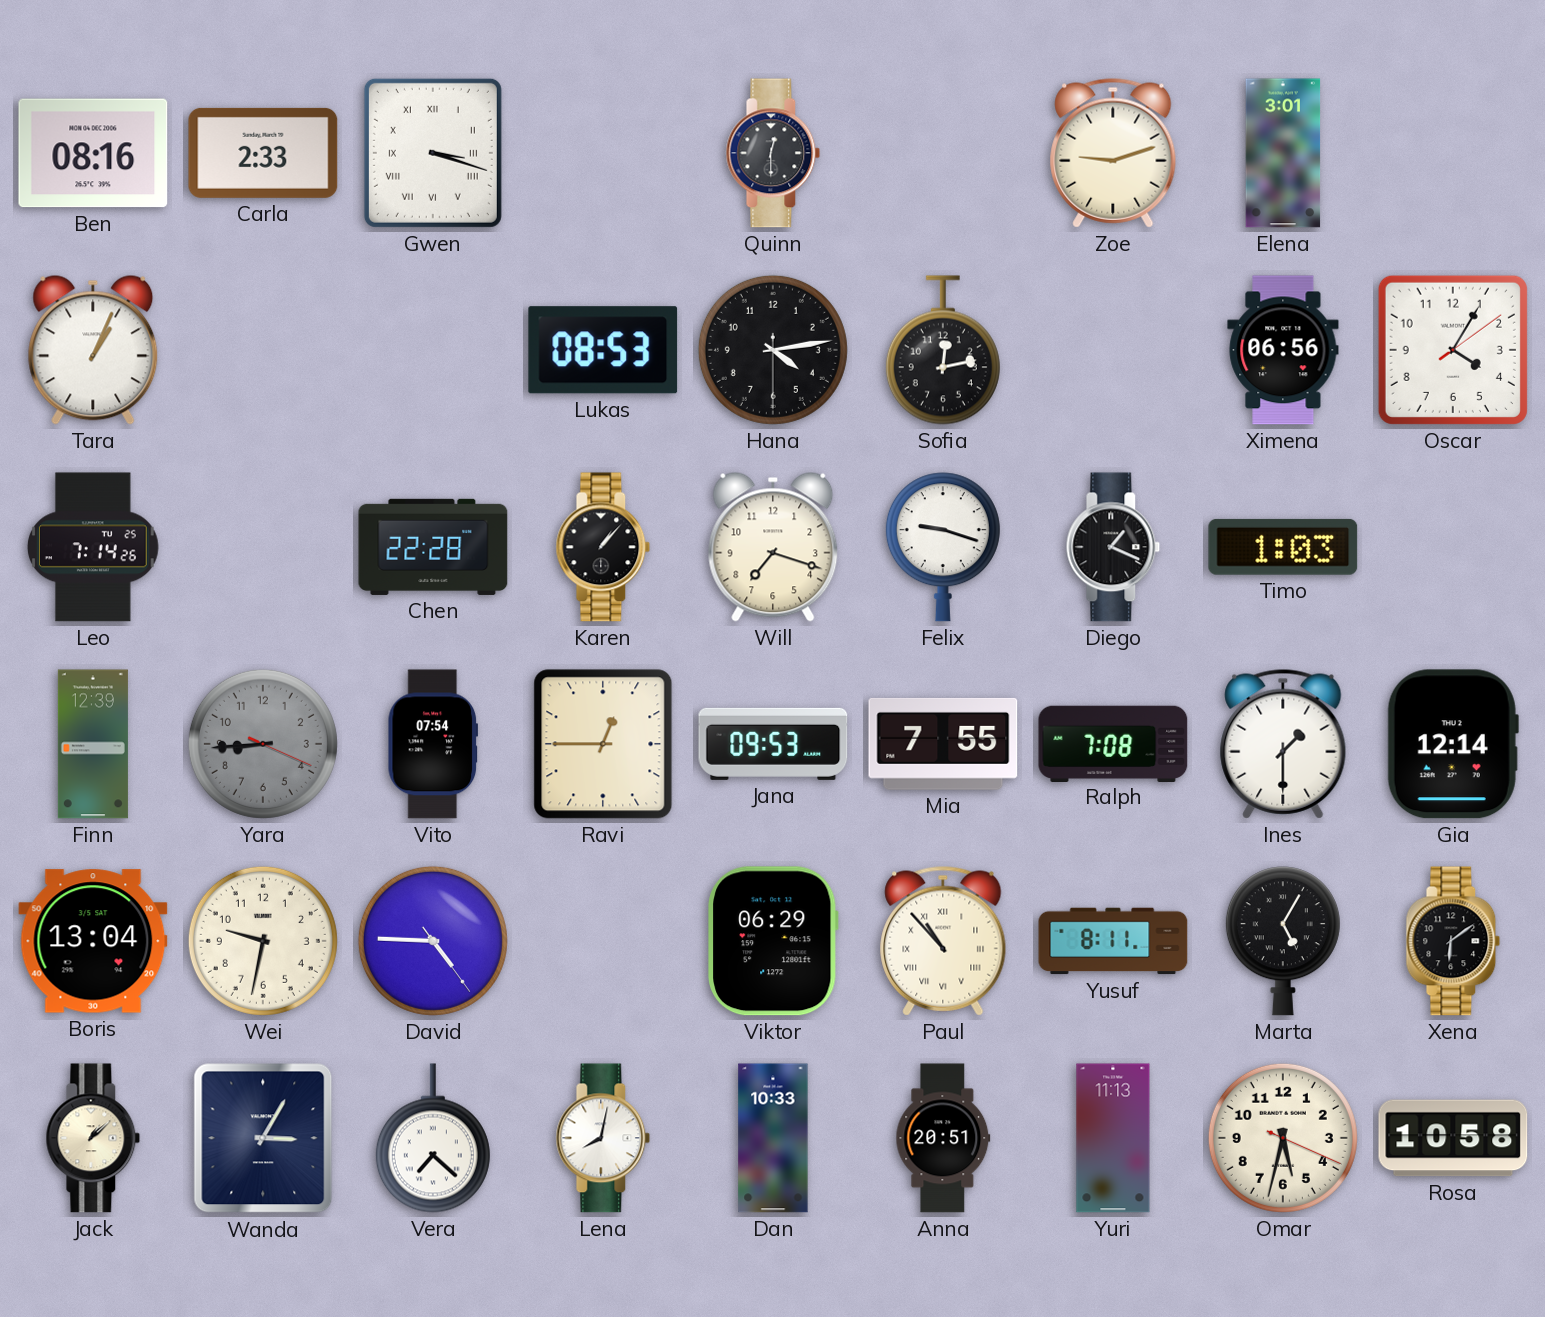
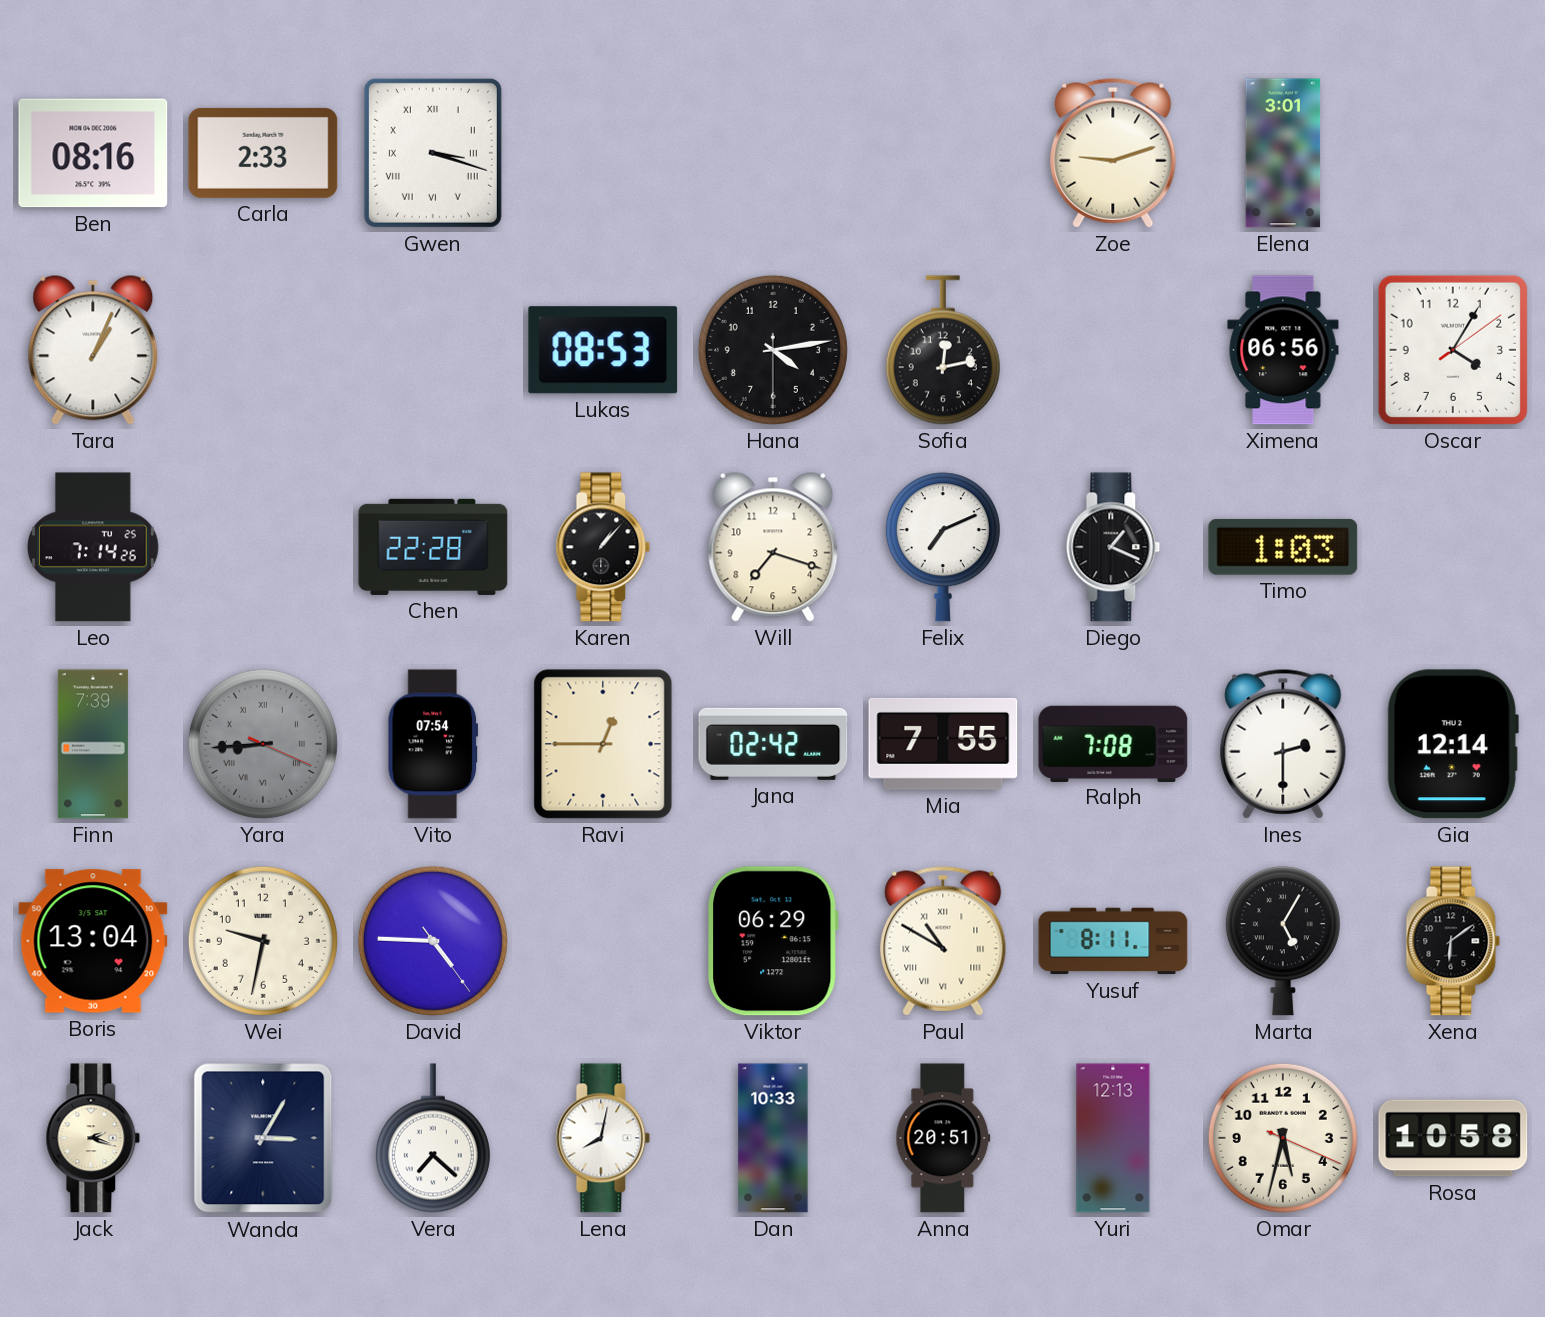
Quinn: 12:30 -> none (773, 153)
Felix: 9:18 -> 7:11 (943, 547)
Finn: 12:39 -> 7:39 (93, 744)
Yara numerals: Arabic -> Roman (263, 744)
Jana: 09:53 -> 02:42 (773, 744)
Ines: 1:30 -> 2:30 (1283, 744)
Paul: 10:53 -> 10:50 (943, 941)
Jack: 1:08 -> 2:18 (93, 1138)
Yuri: 11:13 -> 12:13 (1113, 1138)
